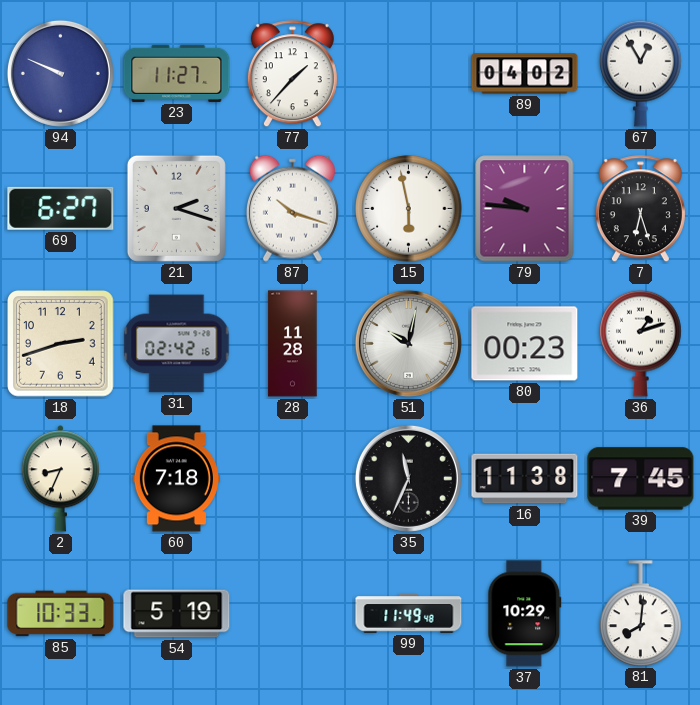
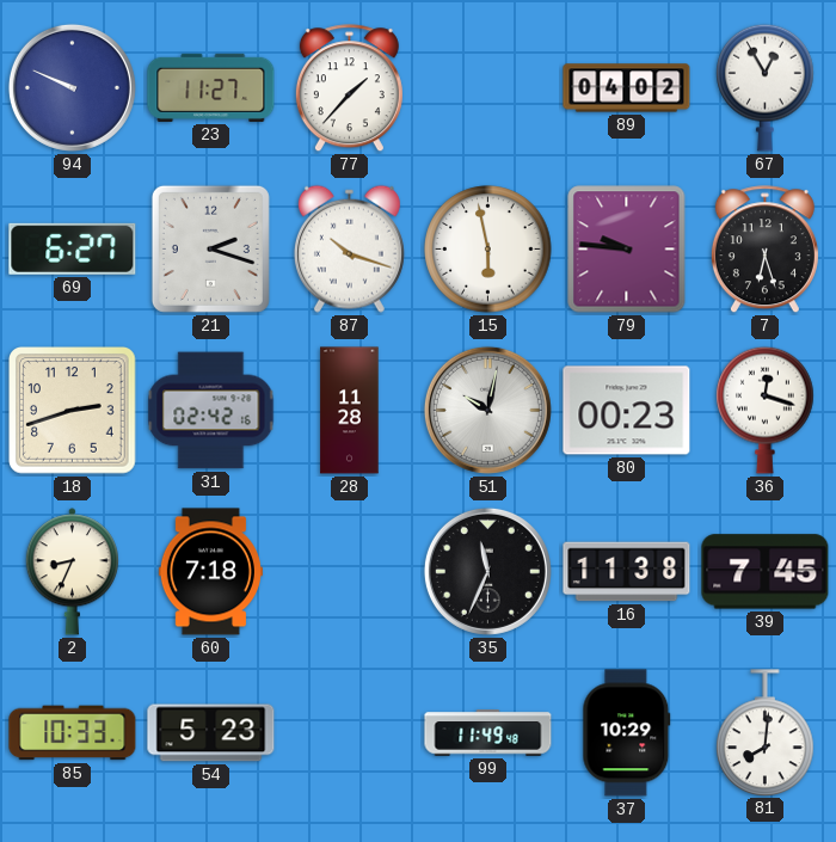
36: 1:12 -> 12:18 (766, 410)
54: 5:19 -> 5:23 (211, 733)
